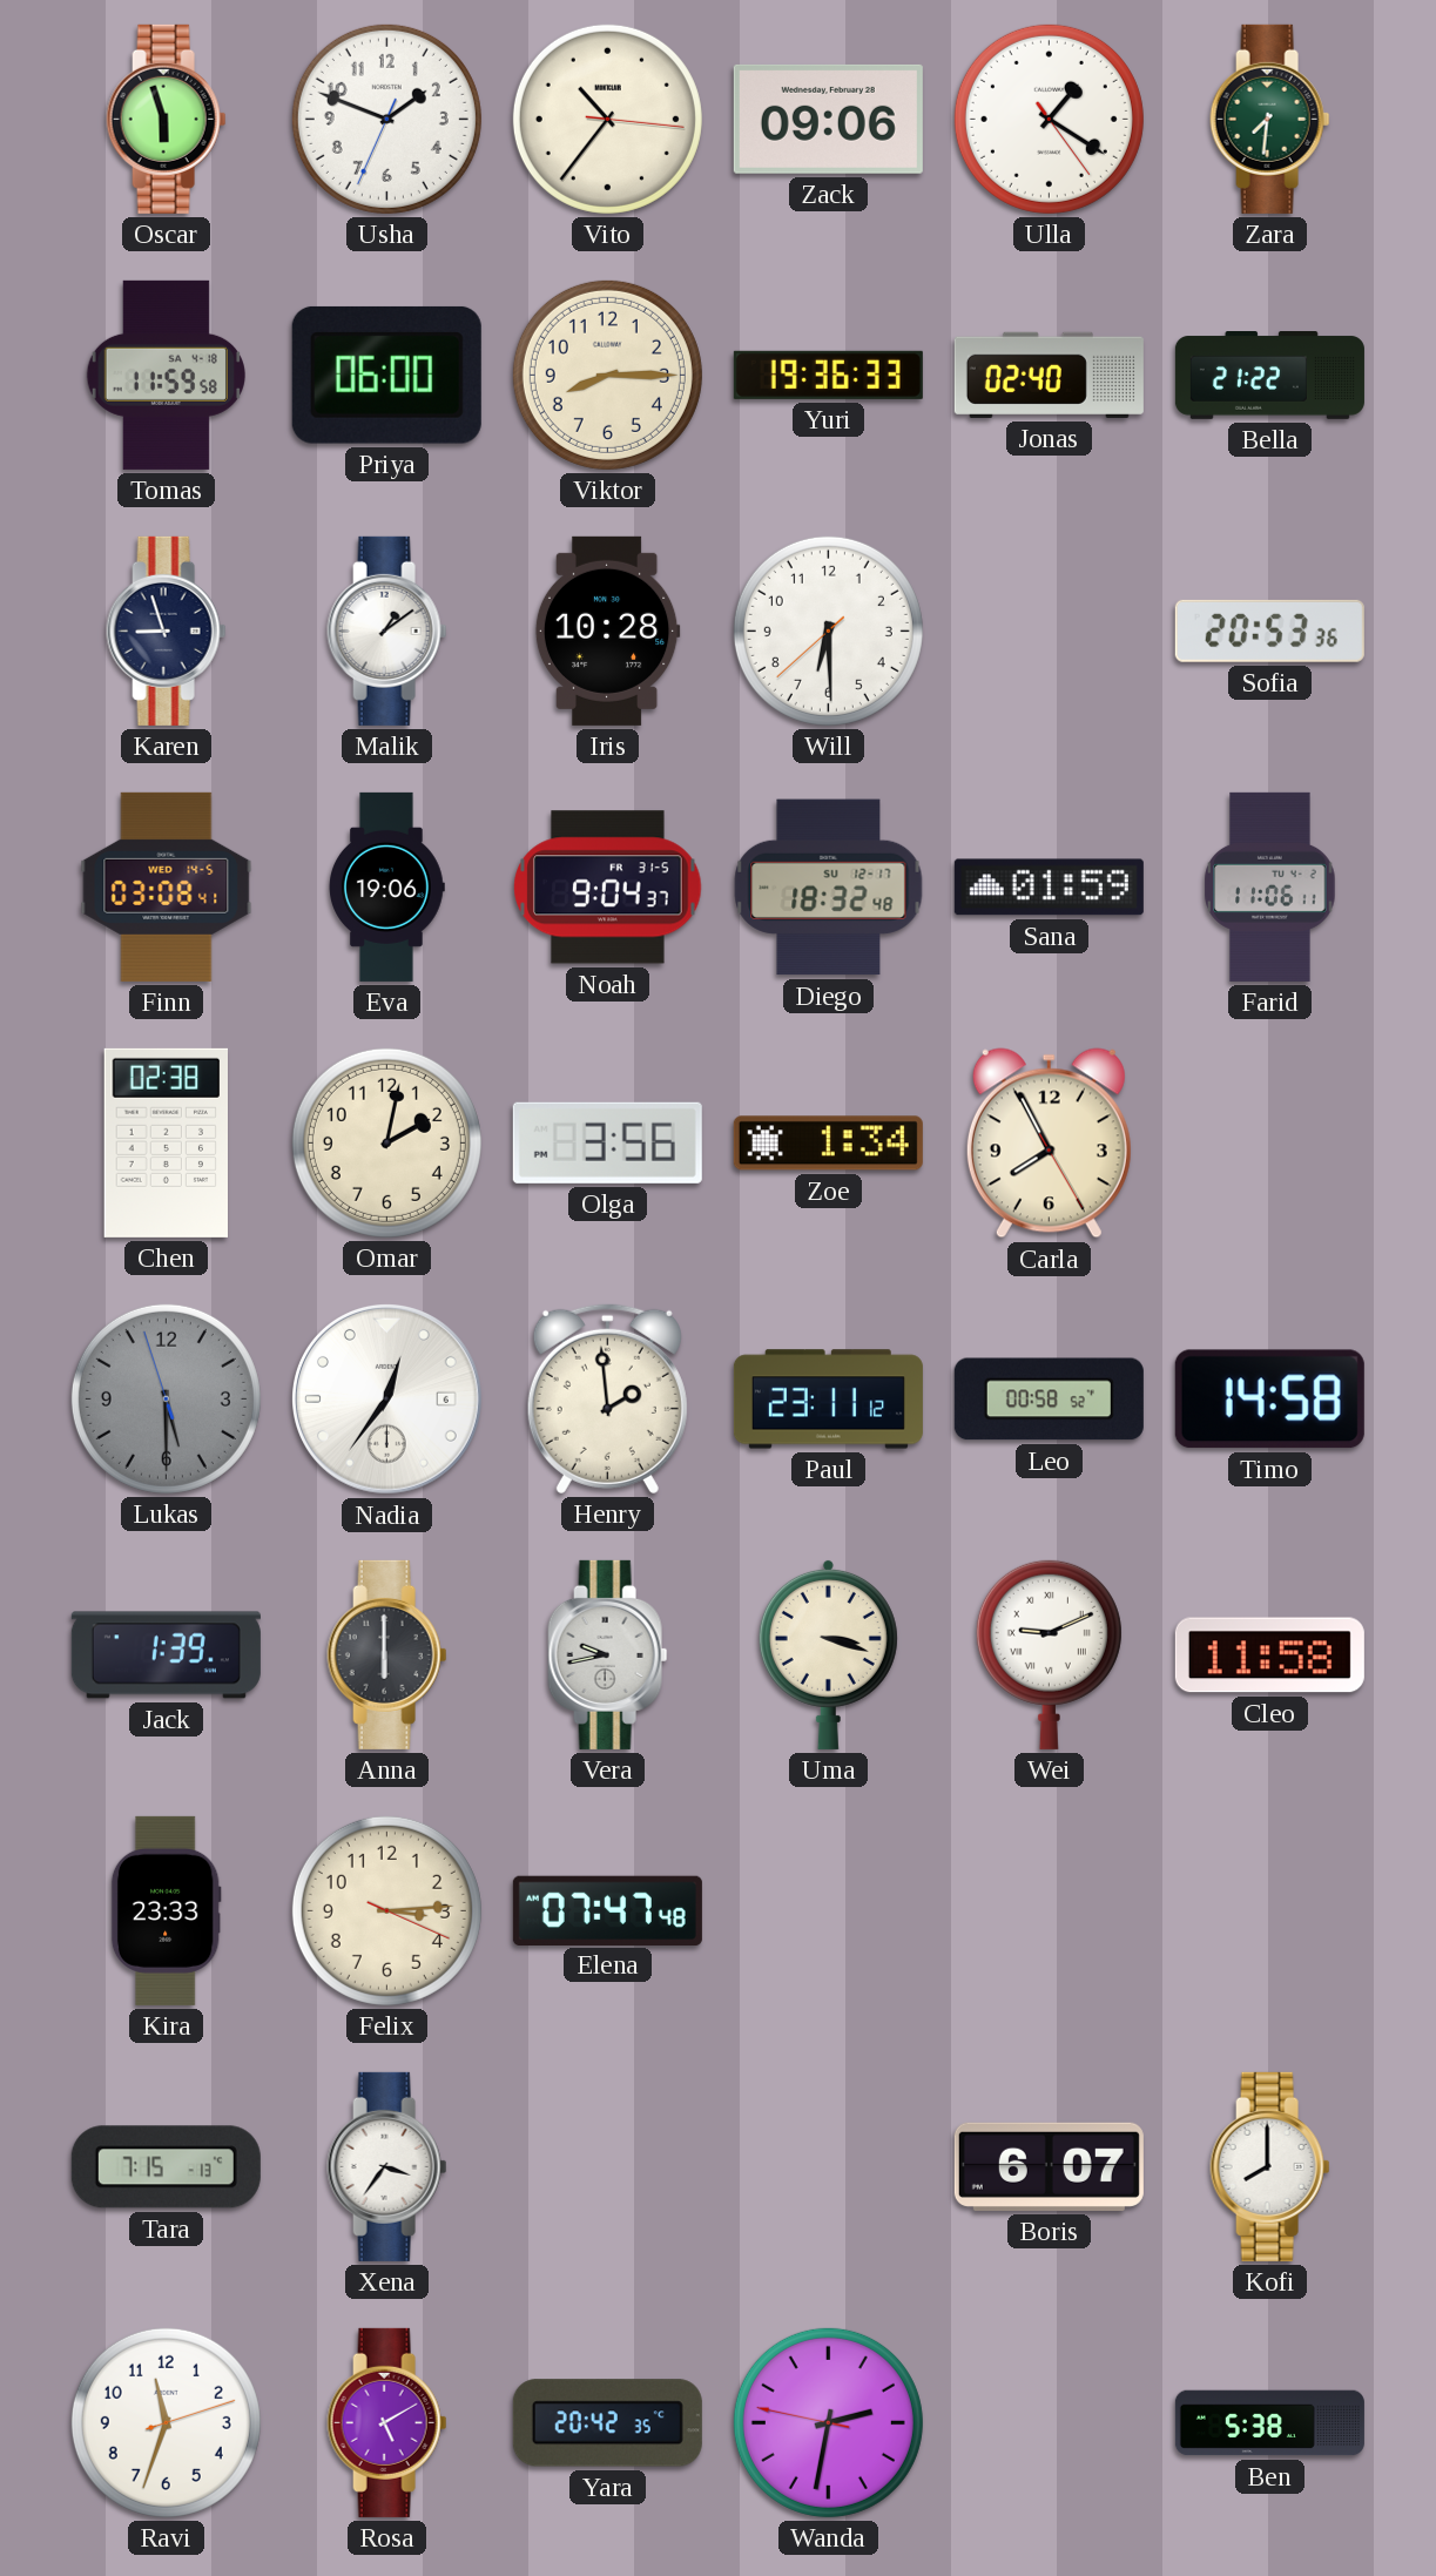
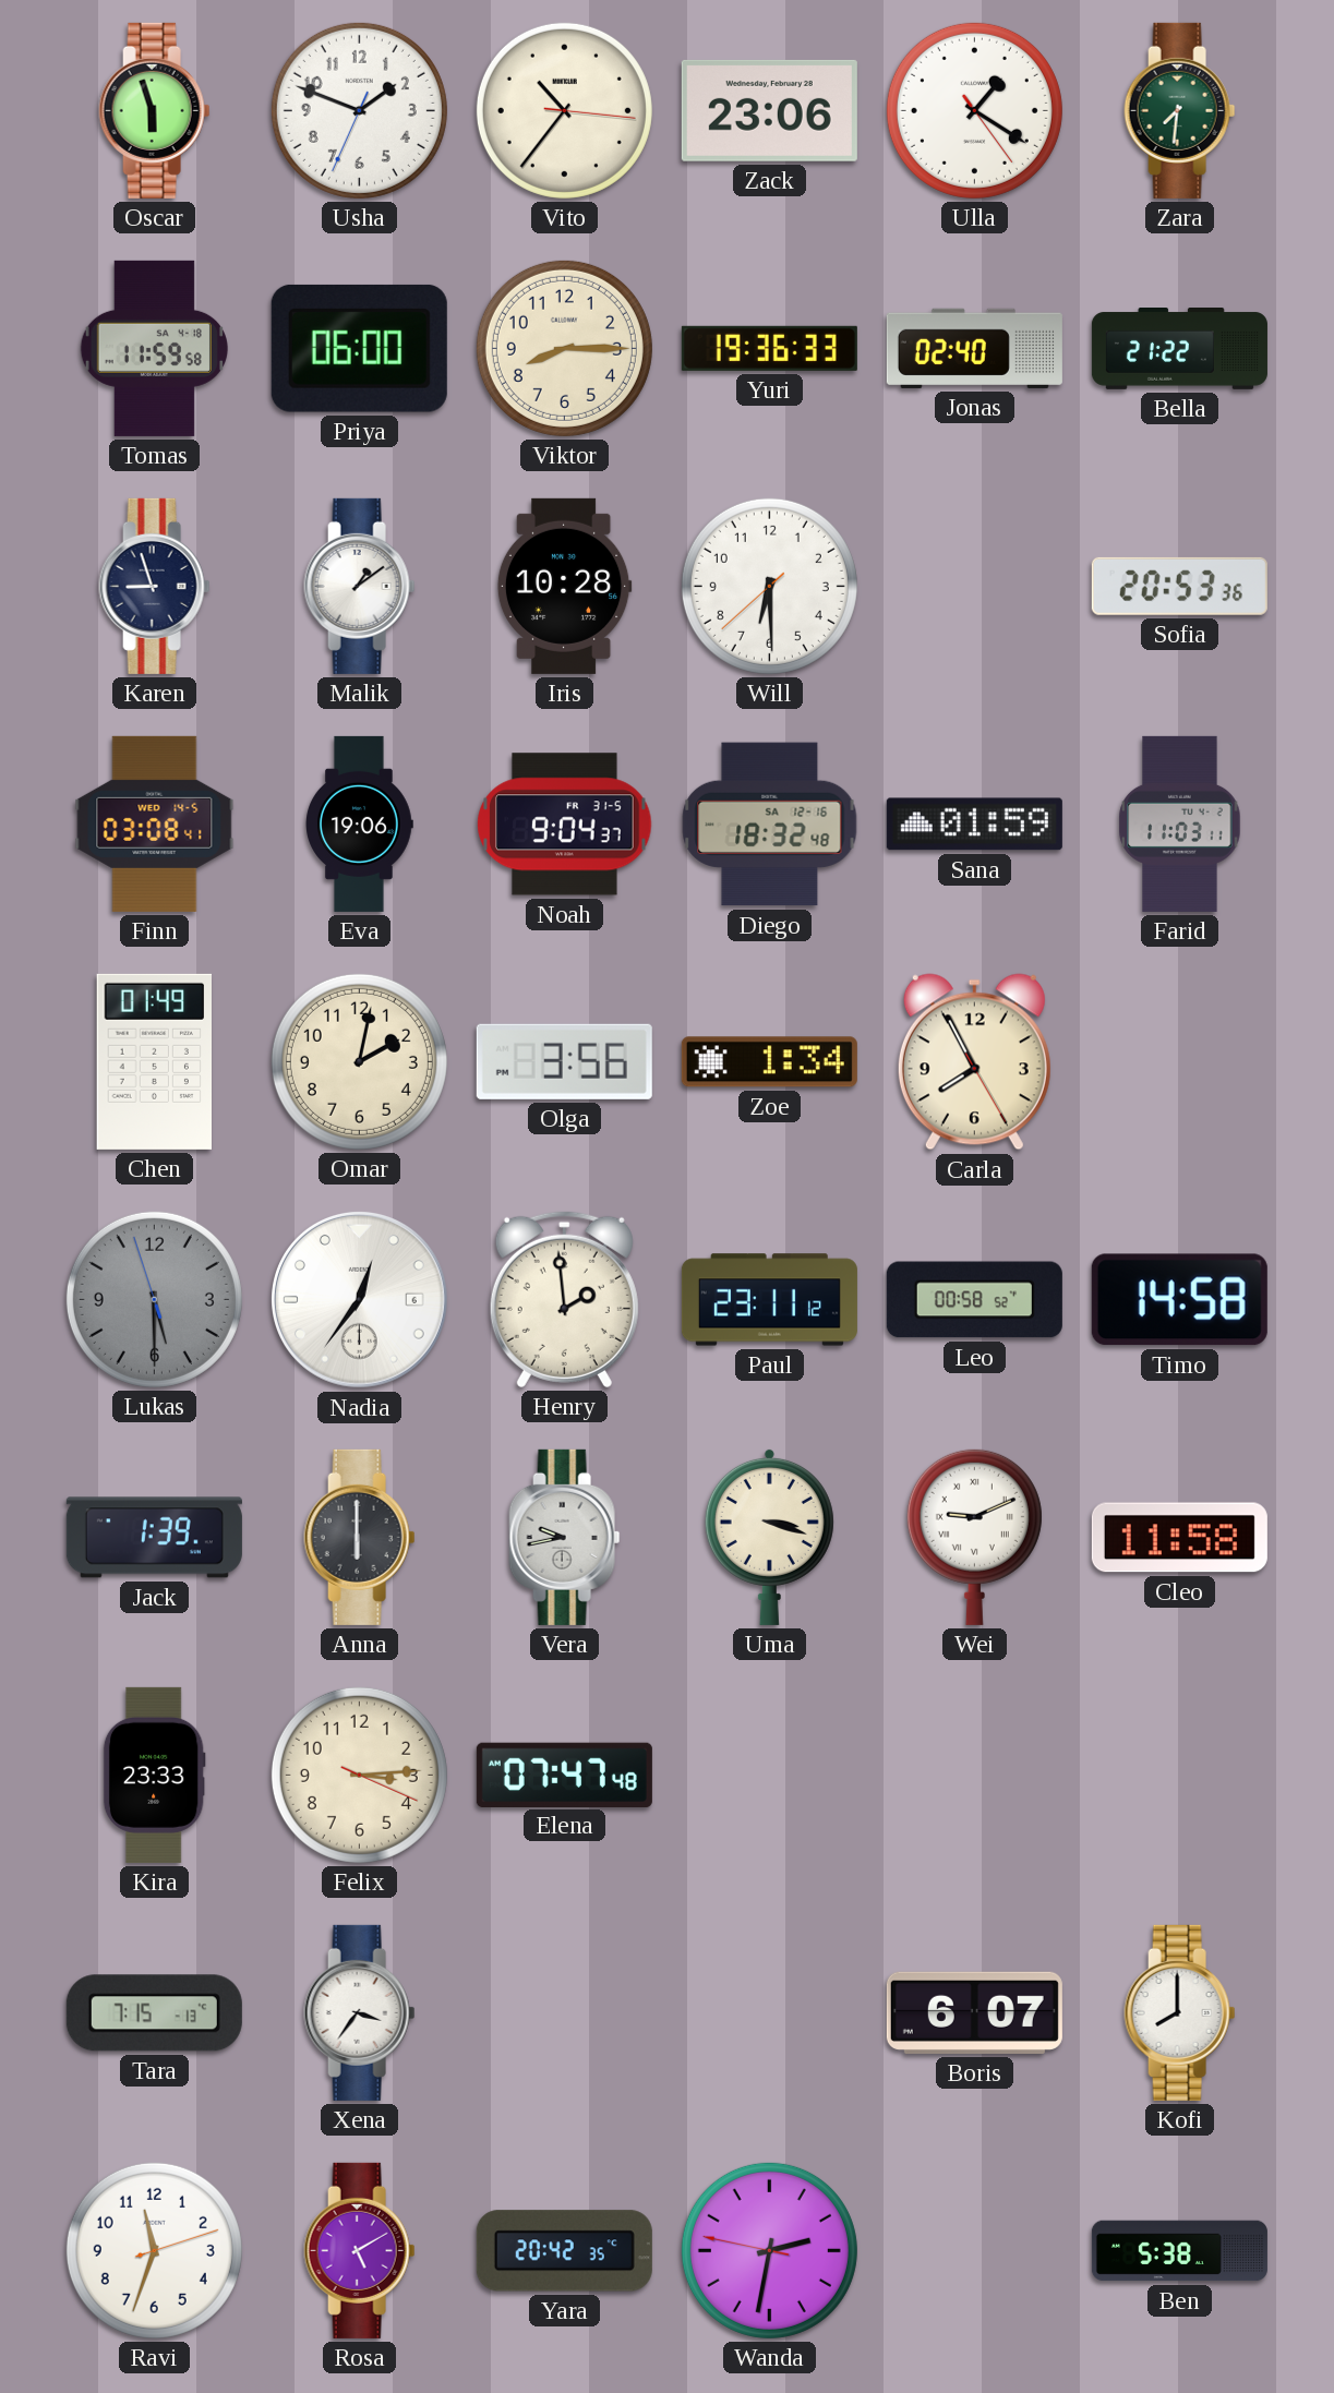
Zack: 09:06 -> 23:06 (769, 110)
Diego date: SU 12-17 -> SA 12-16 (770, 825)
Farid: 11:06 -> 11:03 (1180, 823)
Chen: 02:38 -> 01:49 (154, 1061)
